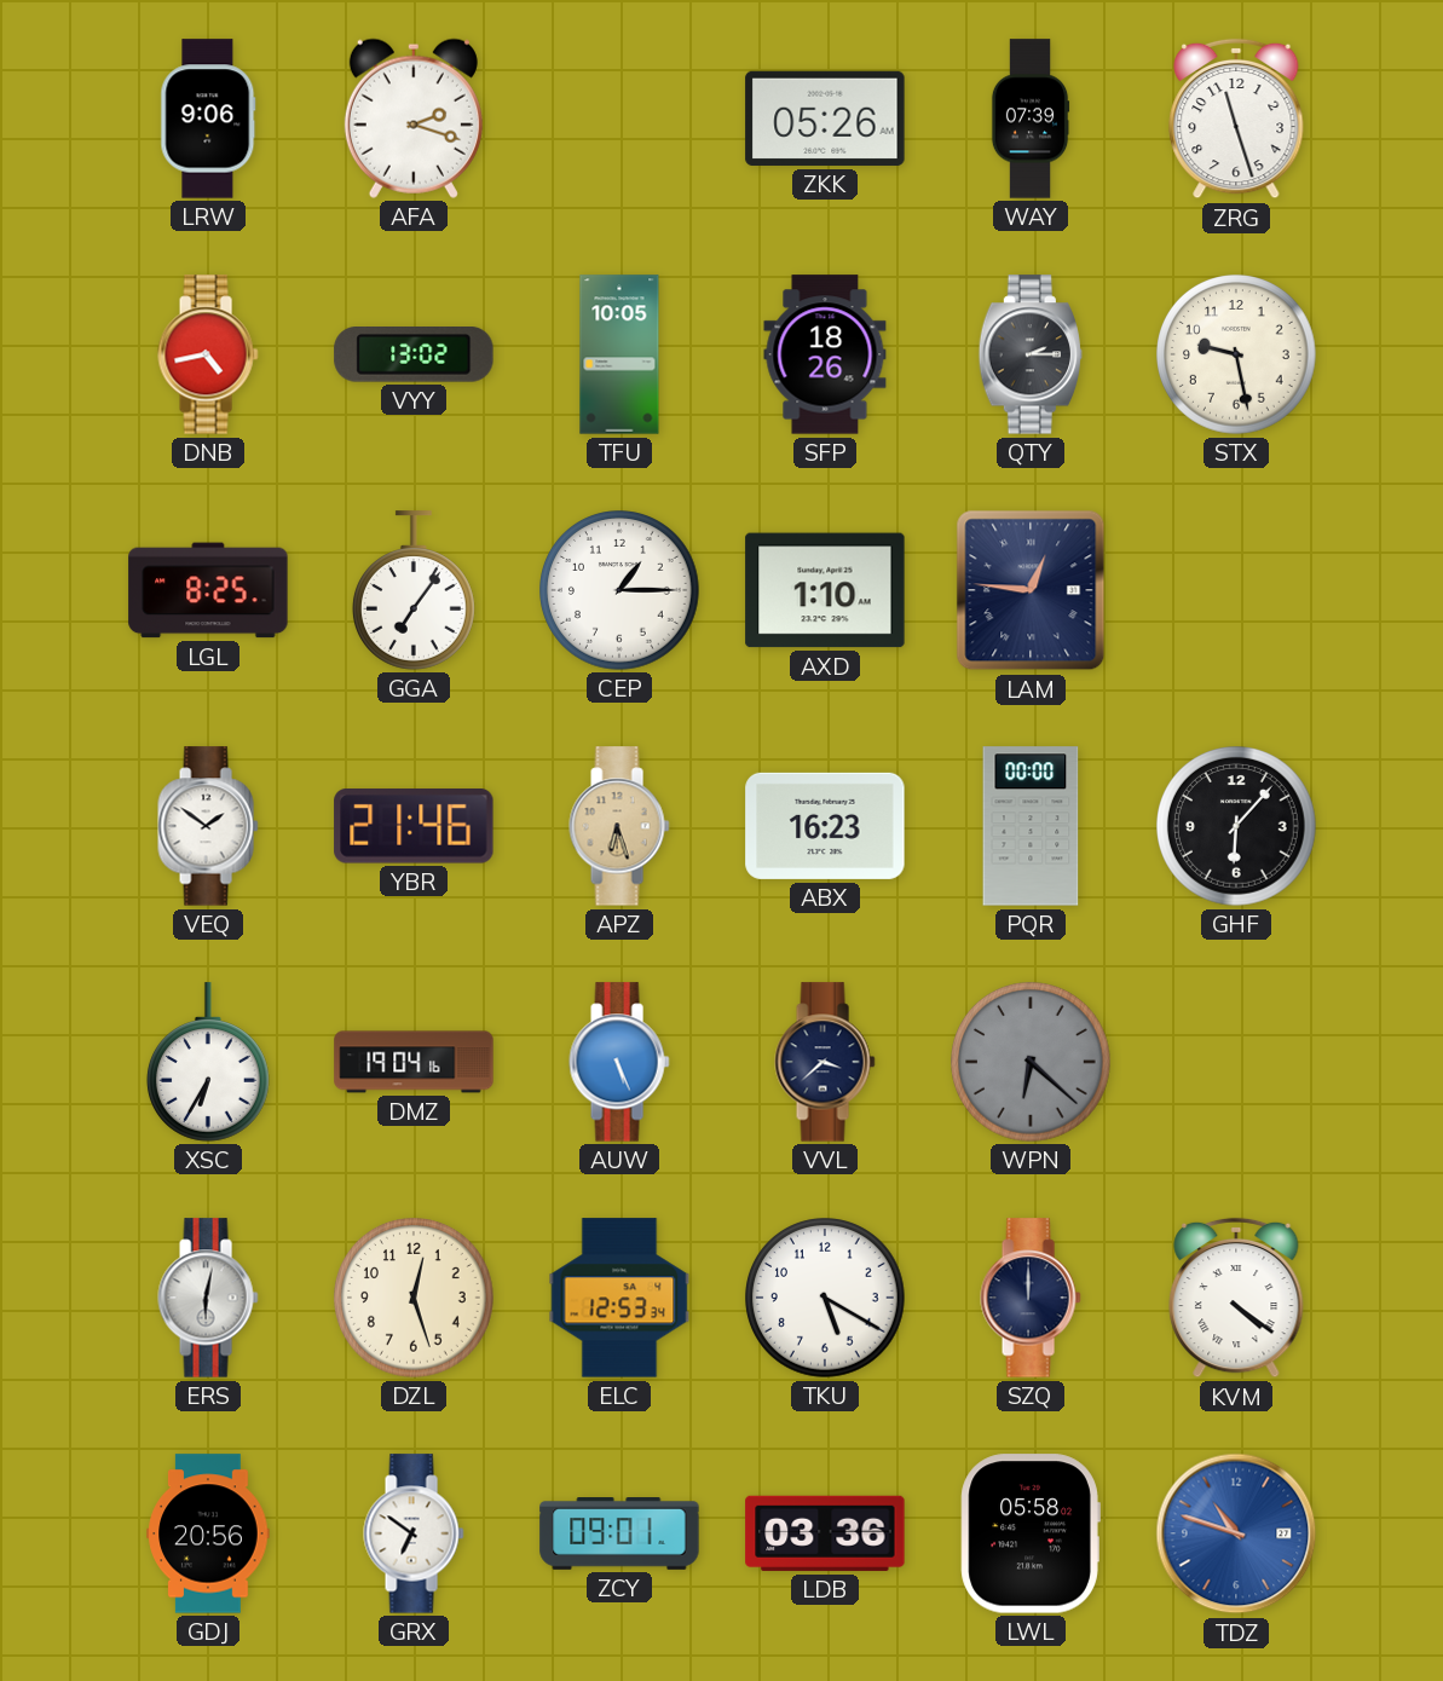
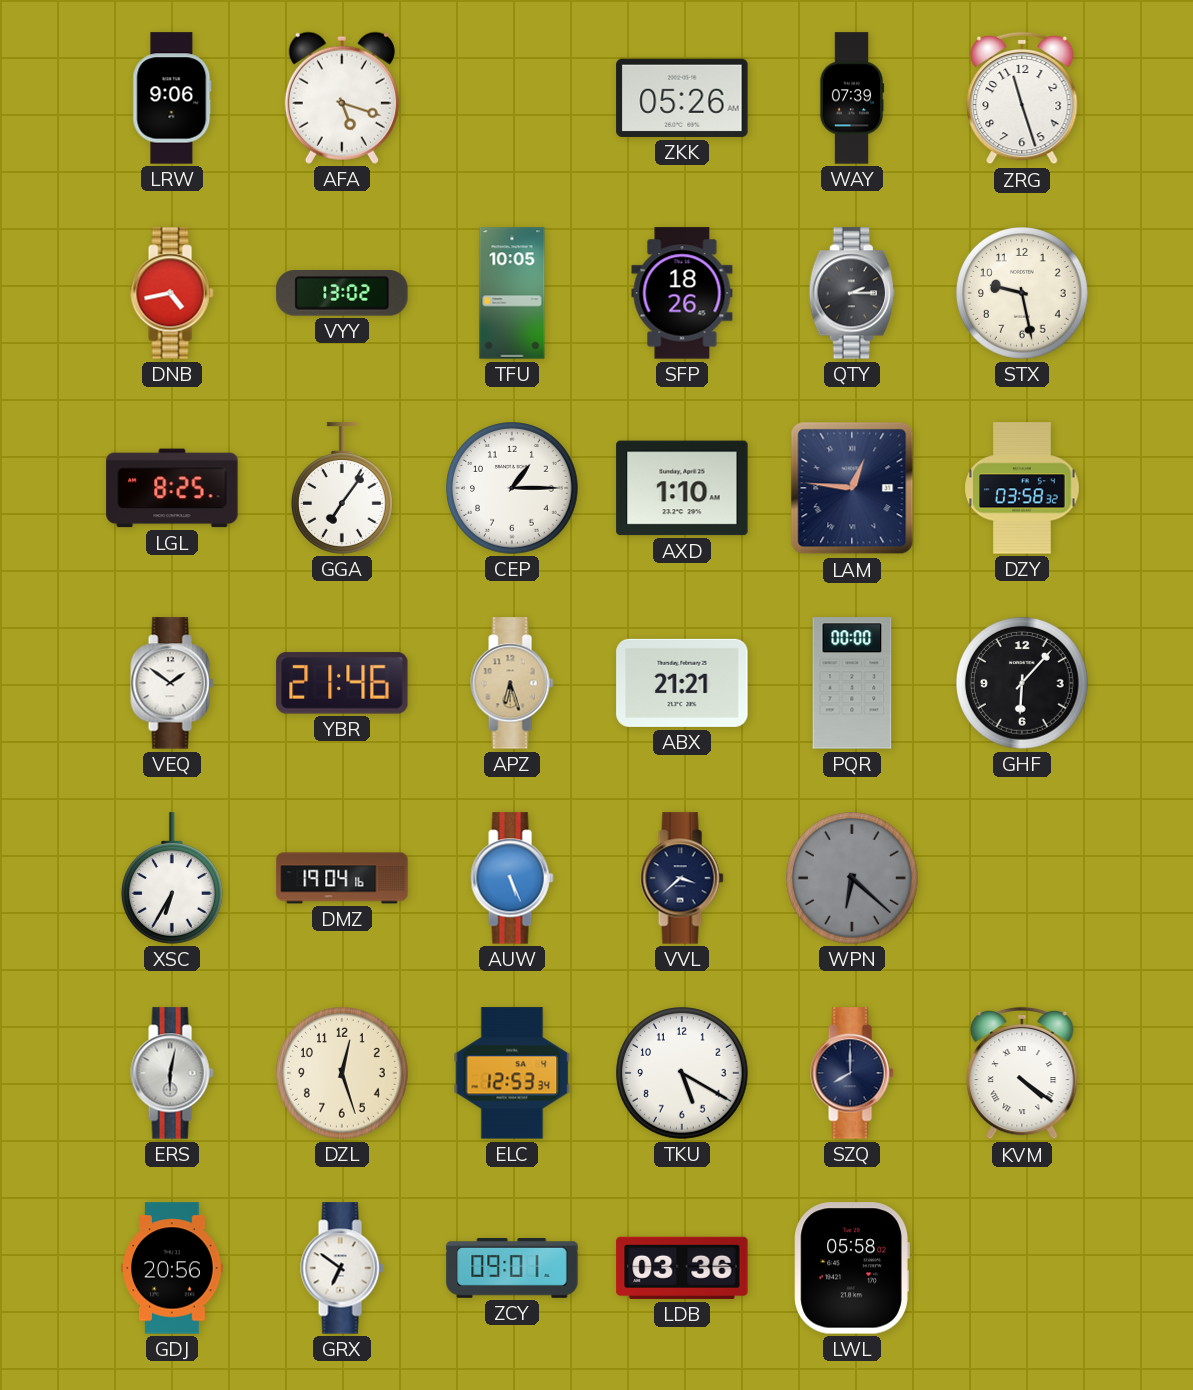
AFA: 2:18 -> 5:18 (342, 98)
DZY: none -> 03:58 (1022, 488)
ABX: 16:23 -> 21:21 (682, 683)
SZQ: 12:00 -> 8:00 (852, 1073)
TDZ: 10:48 -> none (1236, 1533)
